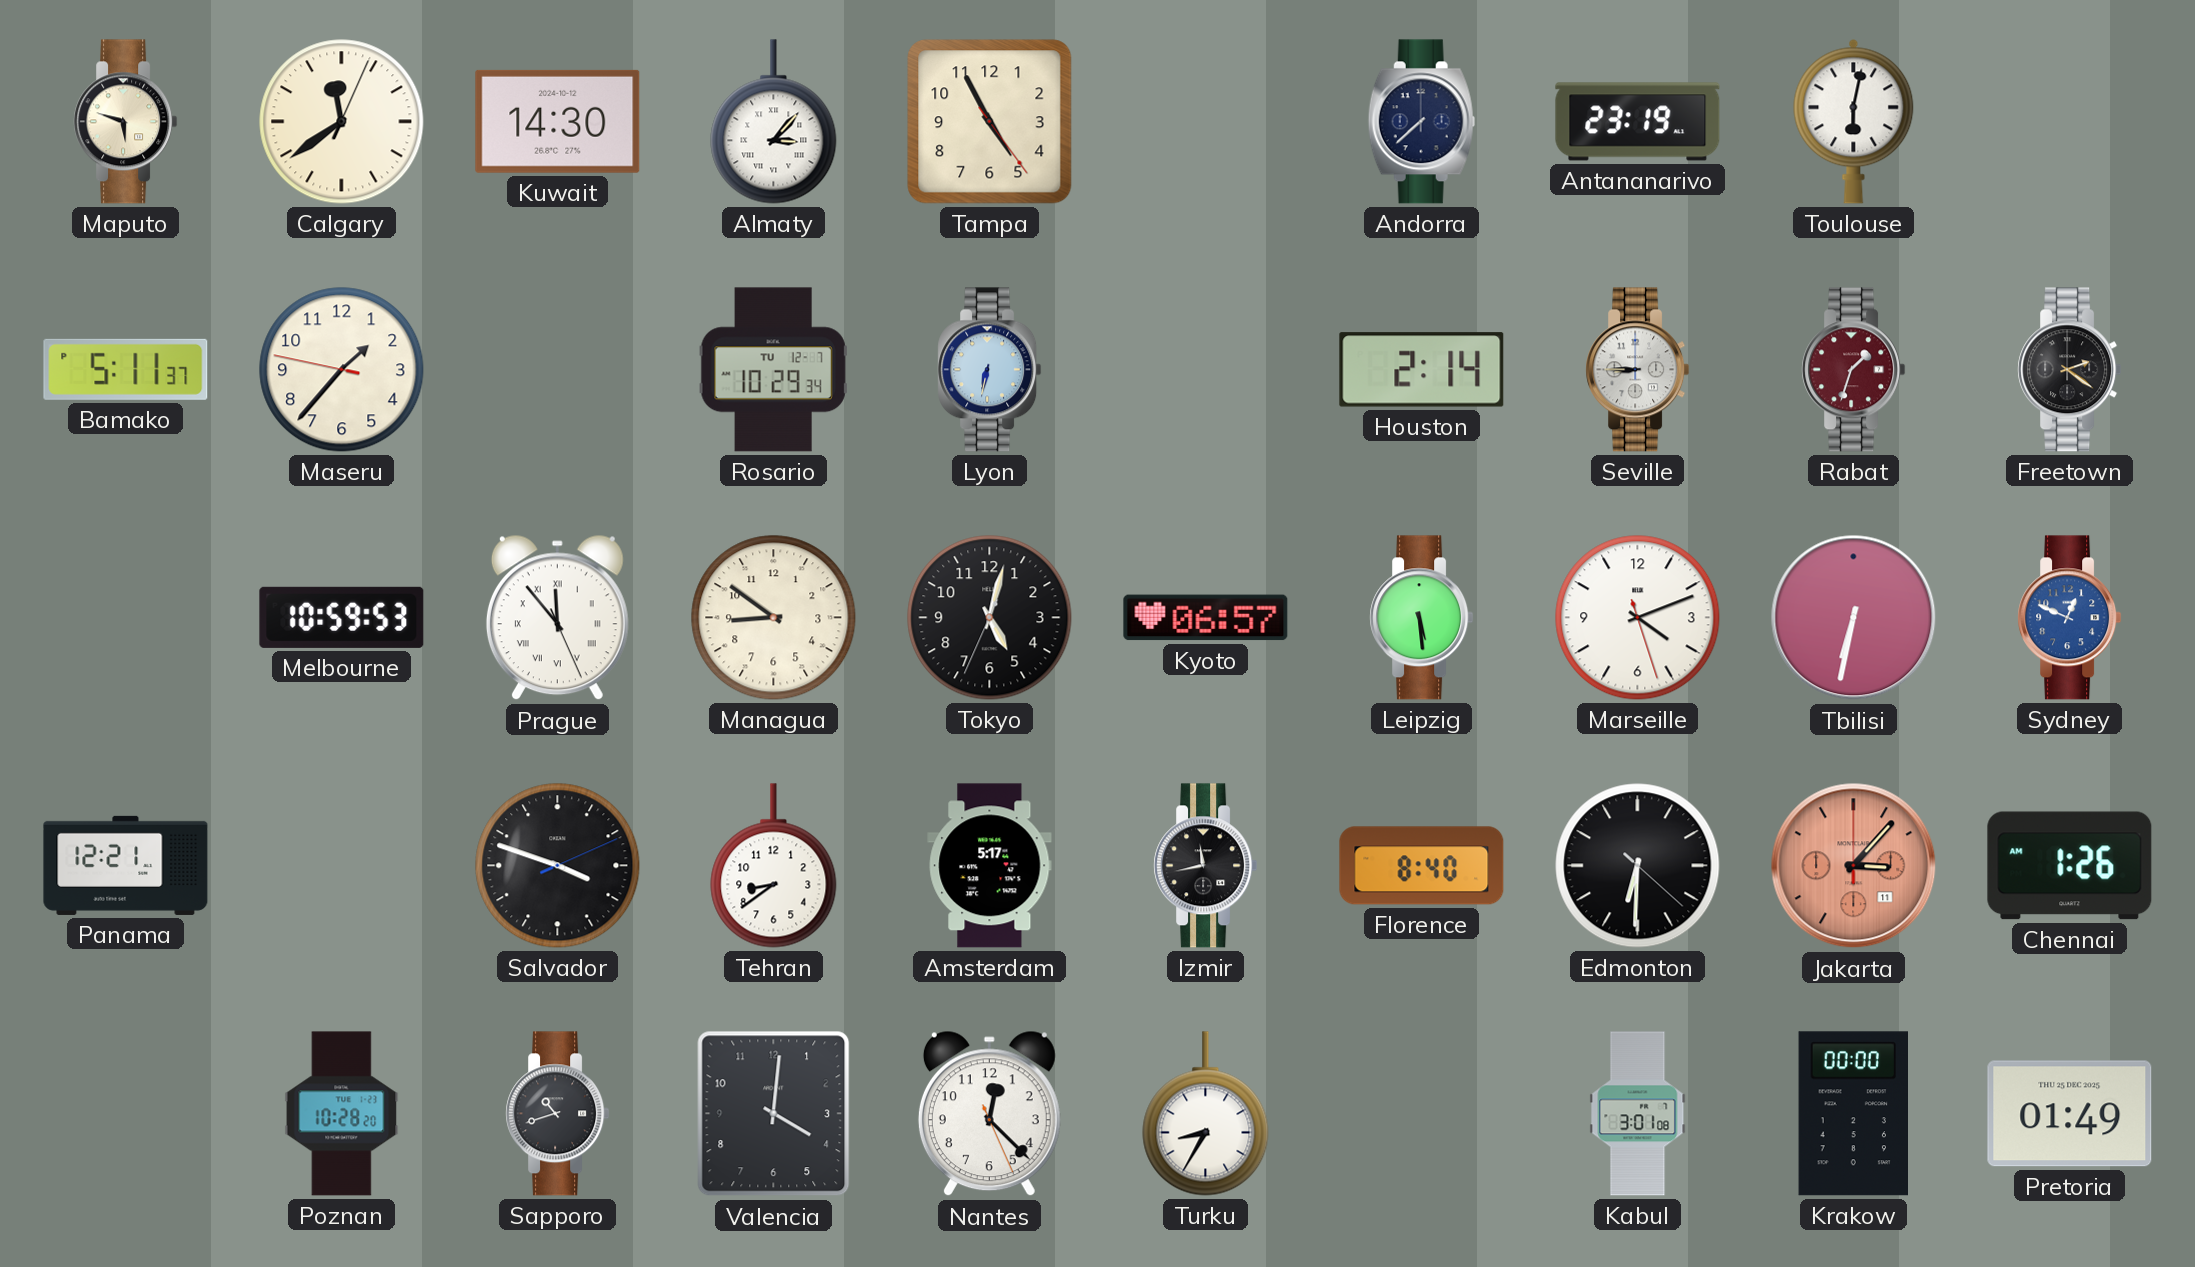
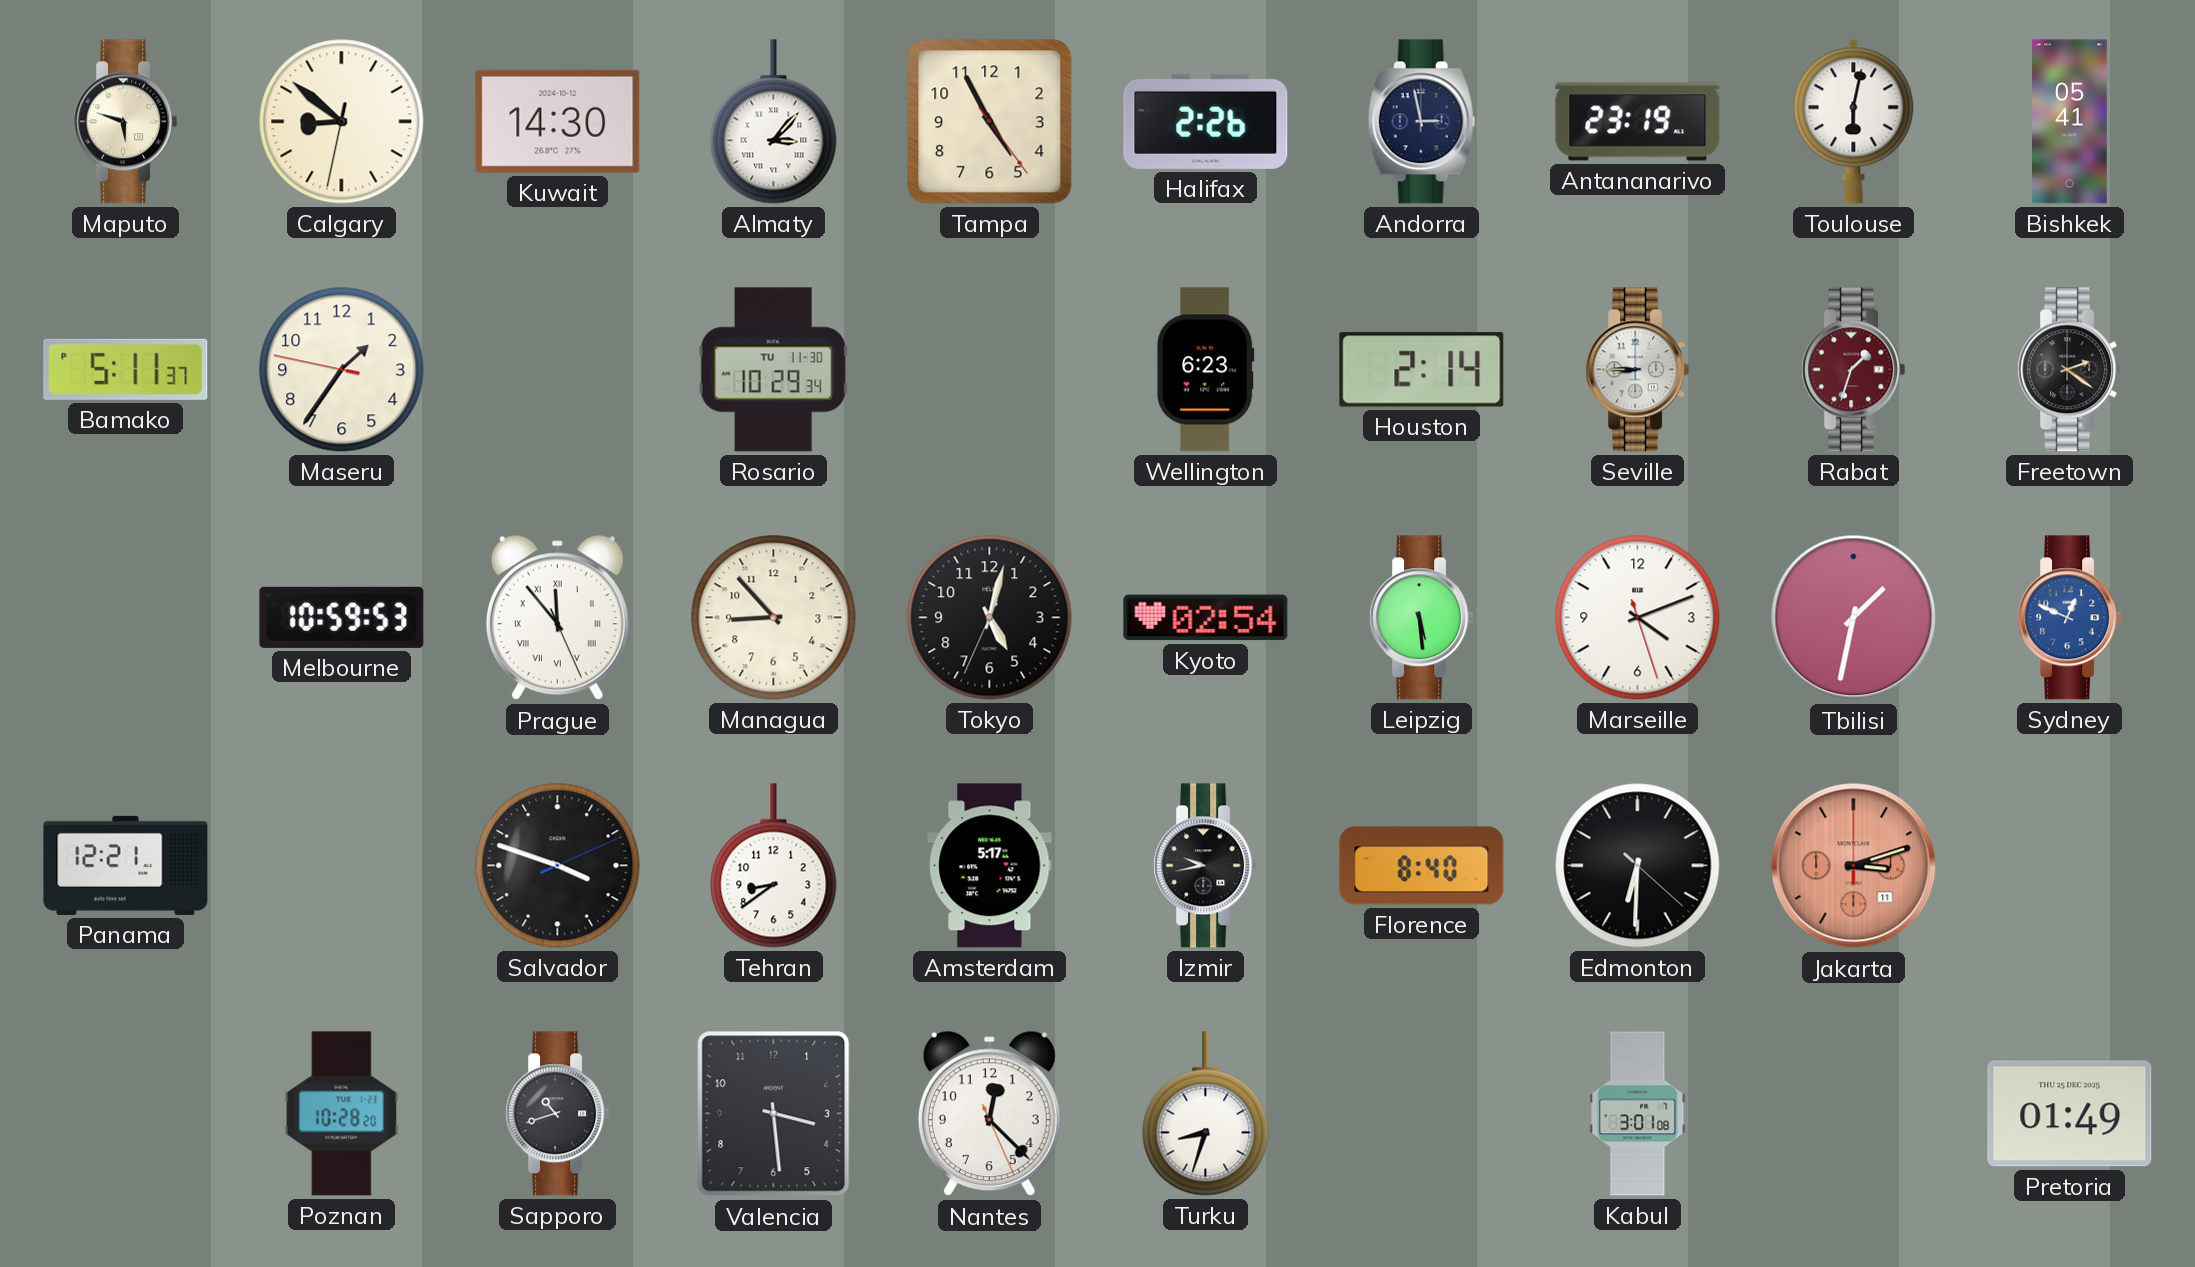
Calgary: 11:39 -> 8:51 (342, 122)
Halifax: none -> 2:26 (1206, 121)
Andorra: 7:38 -> 2:58 (1421, 122)
Bishkek: none -> 05:41 (2070, 122)
Maseru: 1:36 -> 1:35 (342, 370)
Rosario date: TU 12-7 -> TU 11-30 (773, 370)
Lyon: 6:32 -> none (990, 370)
Wellington: none -> 6:23 (1206, 370)
Managua: 8:51 -> 8:53 (774, 618)
Kyoto: 06:57 -> 02:54 (1206, 618)
Tbilisi: 6:32 -> 1:32 (1854, 618)
Izmir: 11:43 -> 9:43 (1206, 866)
Jakarta: 3:07 -> 3:12 (1854, 866)
Chennai: 1:26 -> none (2070, 866)
Valencia: 4:01 -> 3:29 (774, 1114)
Turku: 8:35 -> 8:33 (1206, 1114)
Krakow: 00:00 -> none (1853, 1114)
